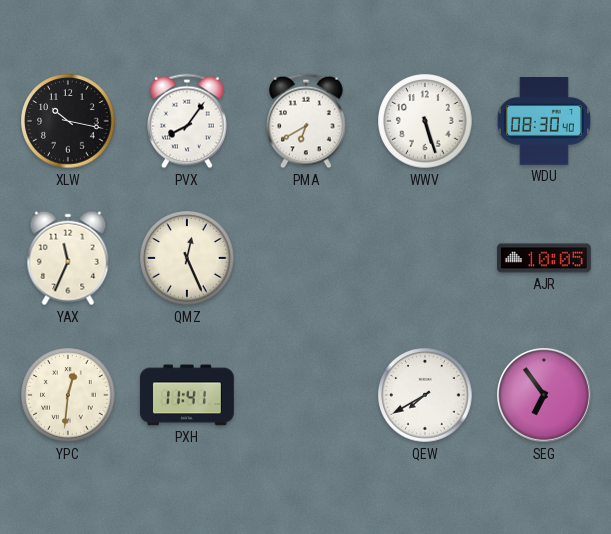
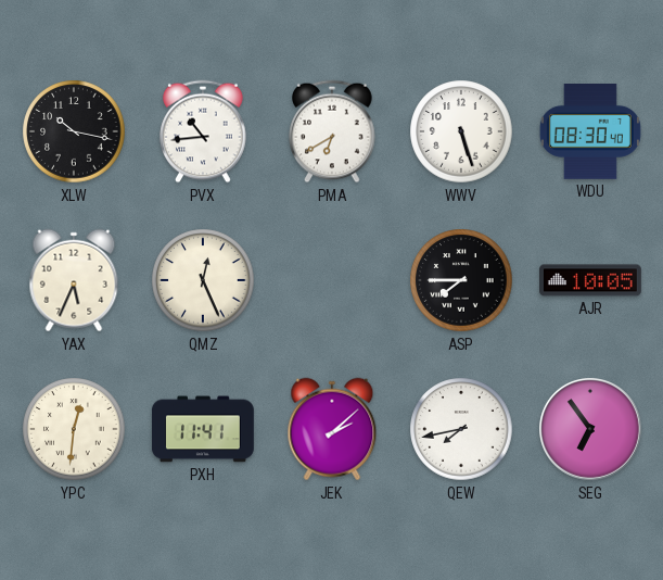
PVX: 8:06 -> 10:44 (203, 131)
YAX: 11:34 -> 5:34 (74, 280)
ASP: none -> 7:45 (461, 280)
JEK: none -> 2:08 (332, 429)
QEW: 7:40 -> 7:43 (461, 429)
